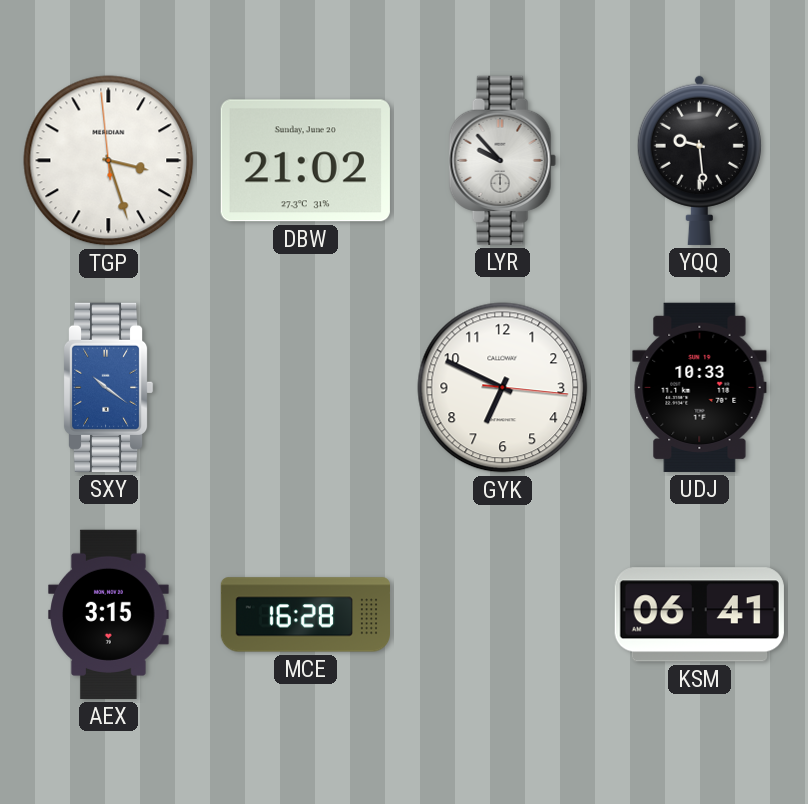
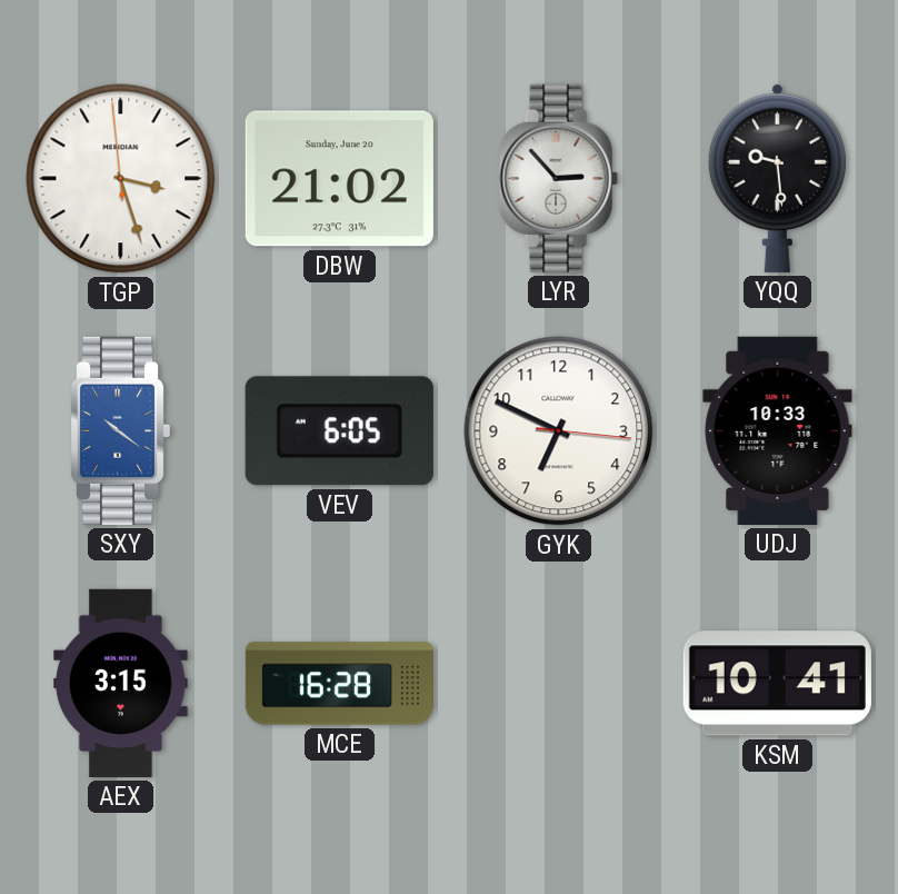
LYR: 9:53 -> 2:53 (558, 178)
VEV: none -> 6:05 (339, 431)
KSM: 06:41 -> 10:41 (777, 684)
